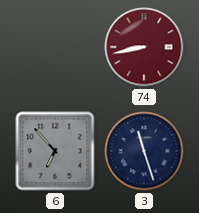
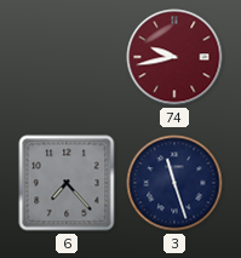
74: 8:43 -> 9:43 (174, 57)
6: 6:53 -> 7:23 (67, 183)
